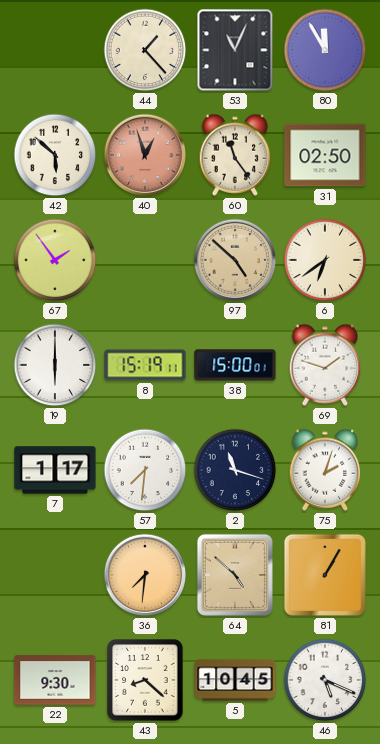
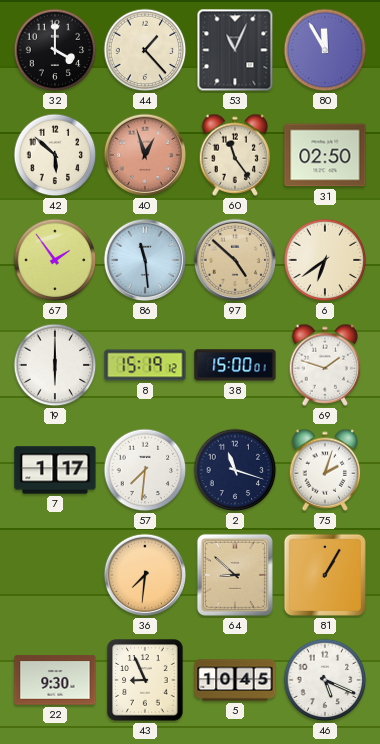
32: none -> 4:00 (55, 50)
86: none -> 11:29 (145, 260)
8: 15:19:11 -> 15:19:12 (145, 365)
64: 4:52 -> 8:52 (235, 575)
43: 8:22 -> 8:56 (145, 680)
